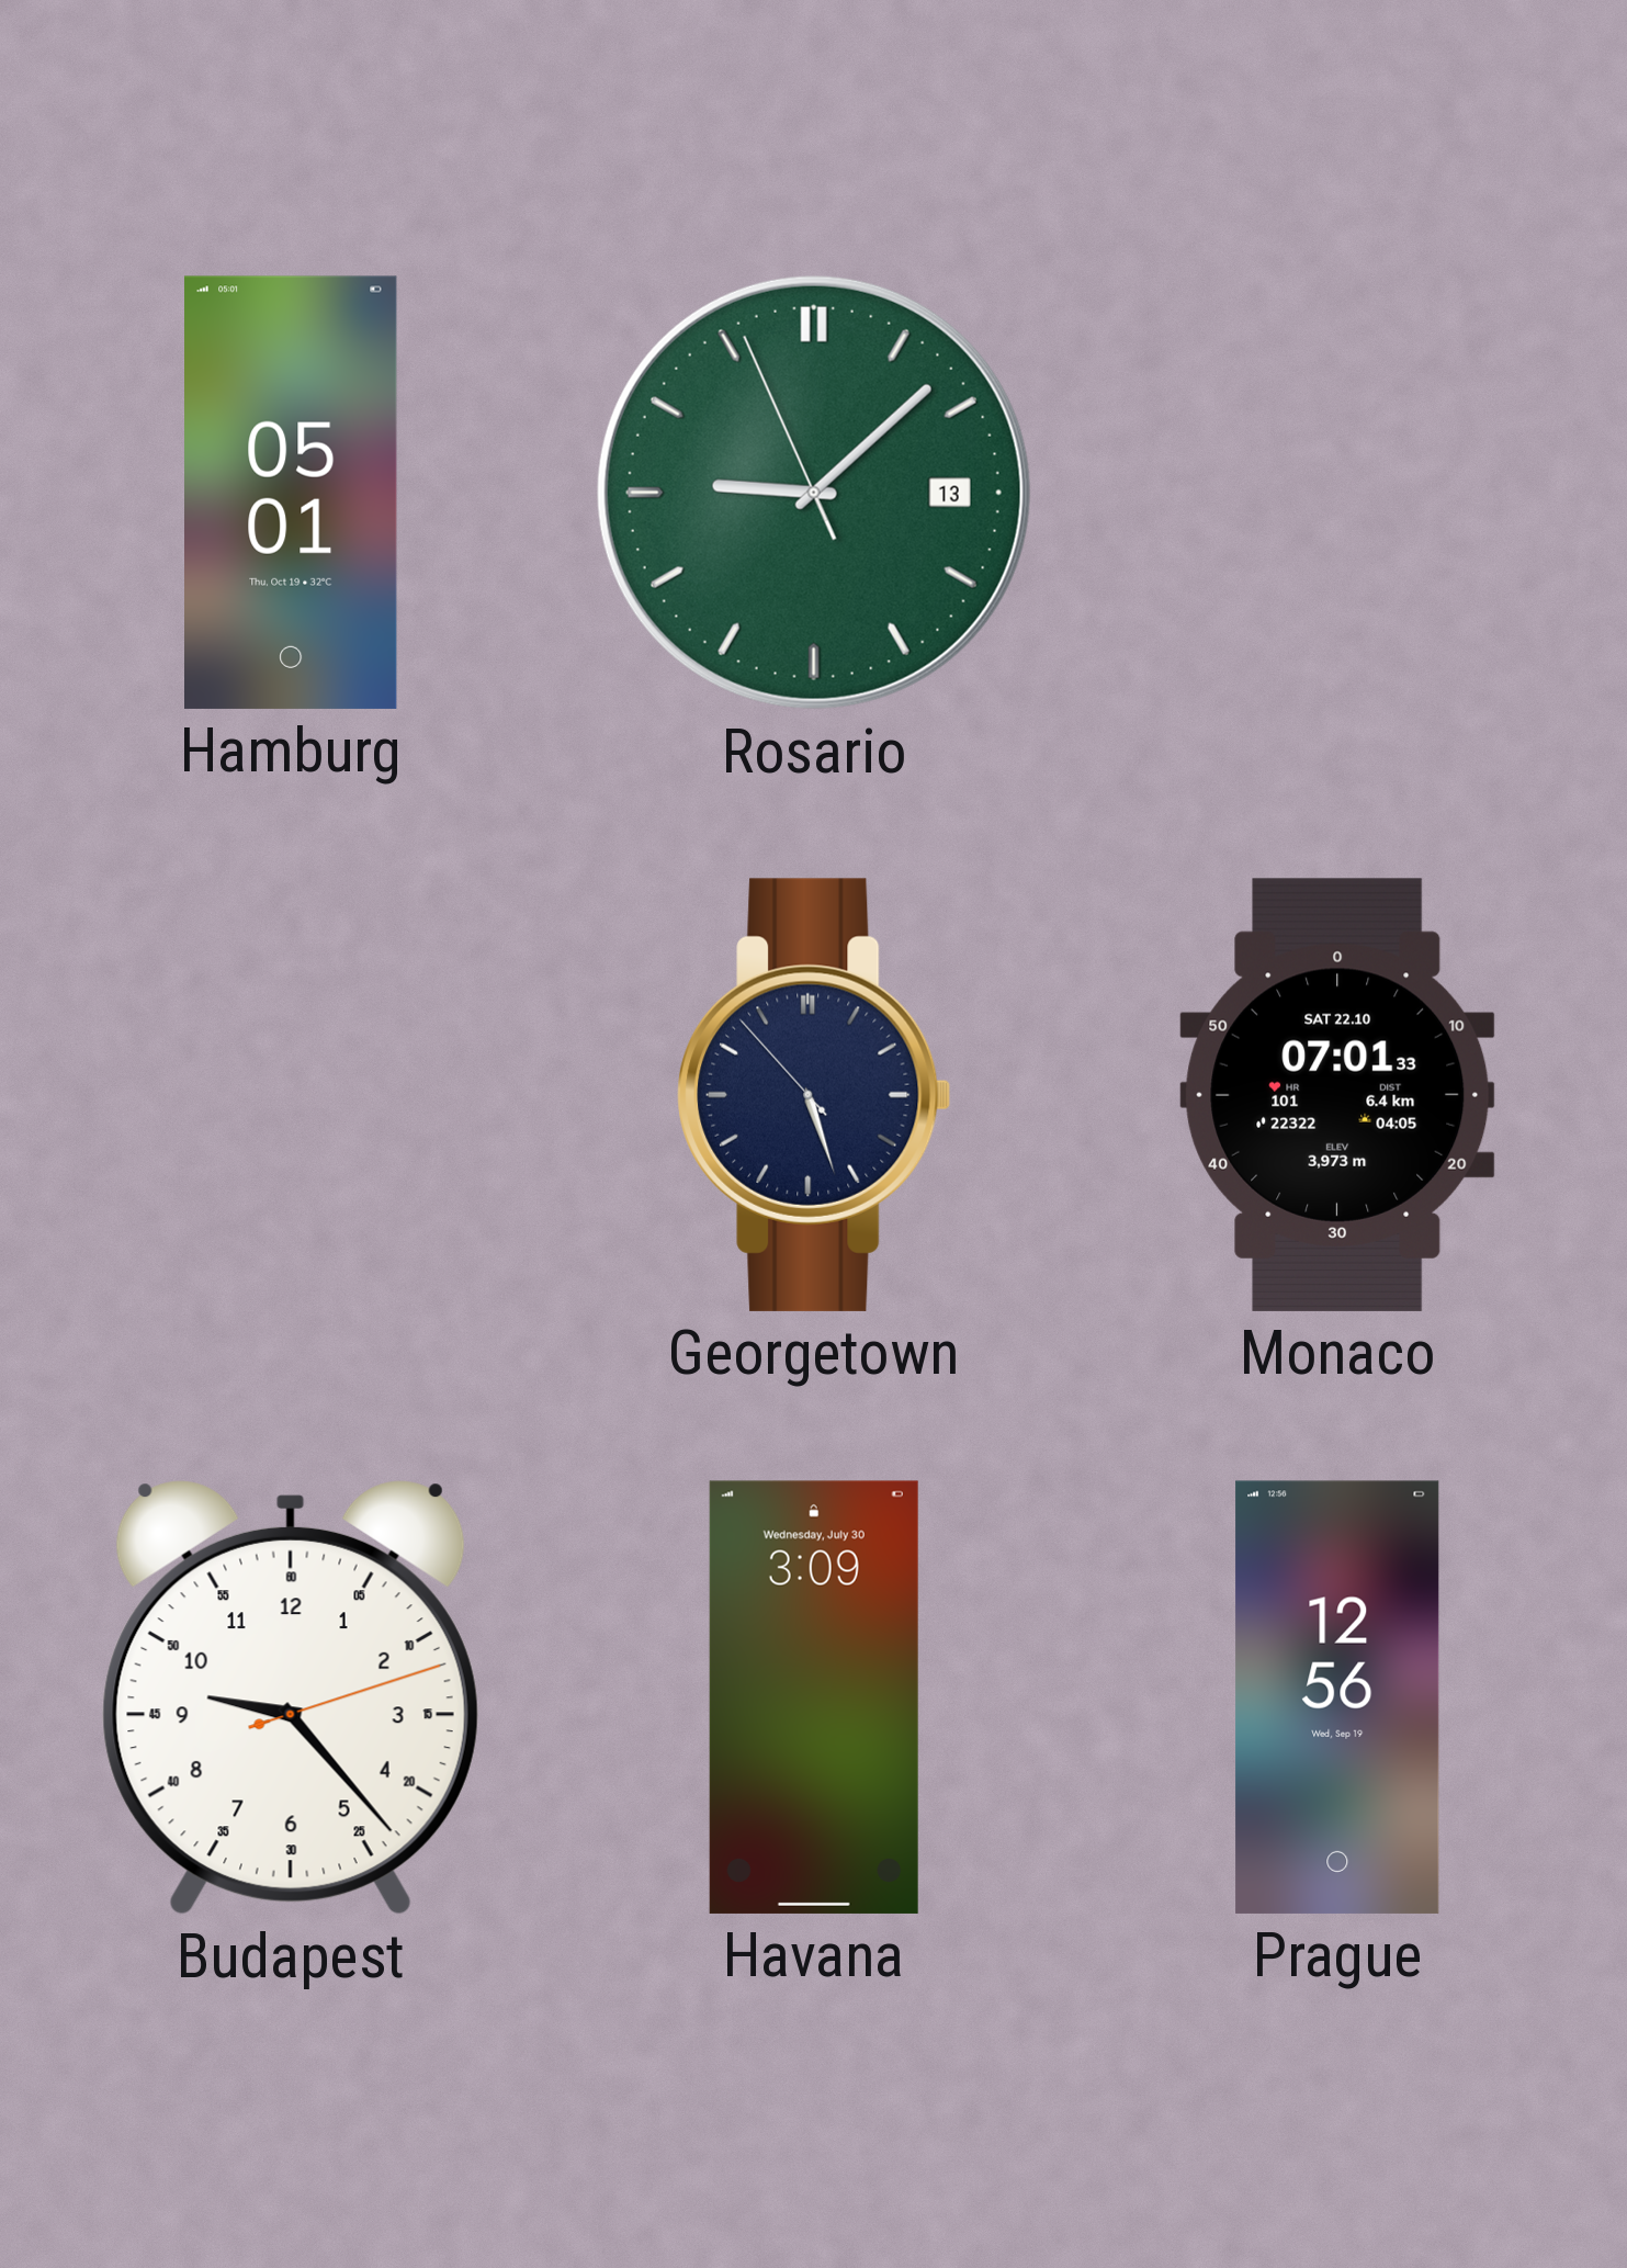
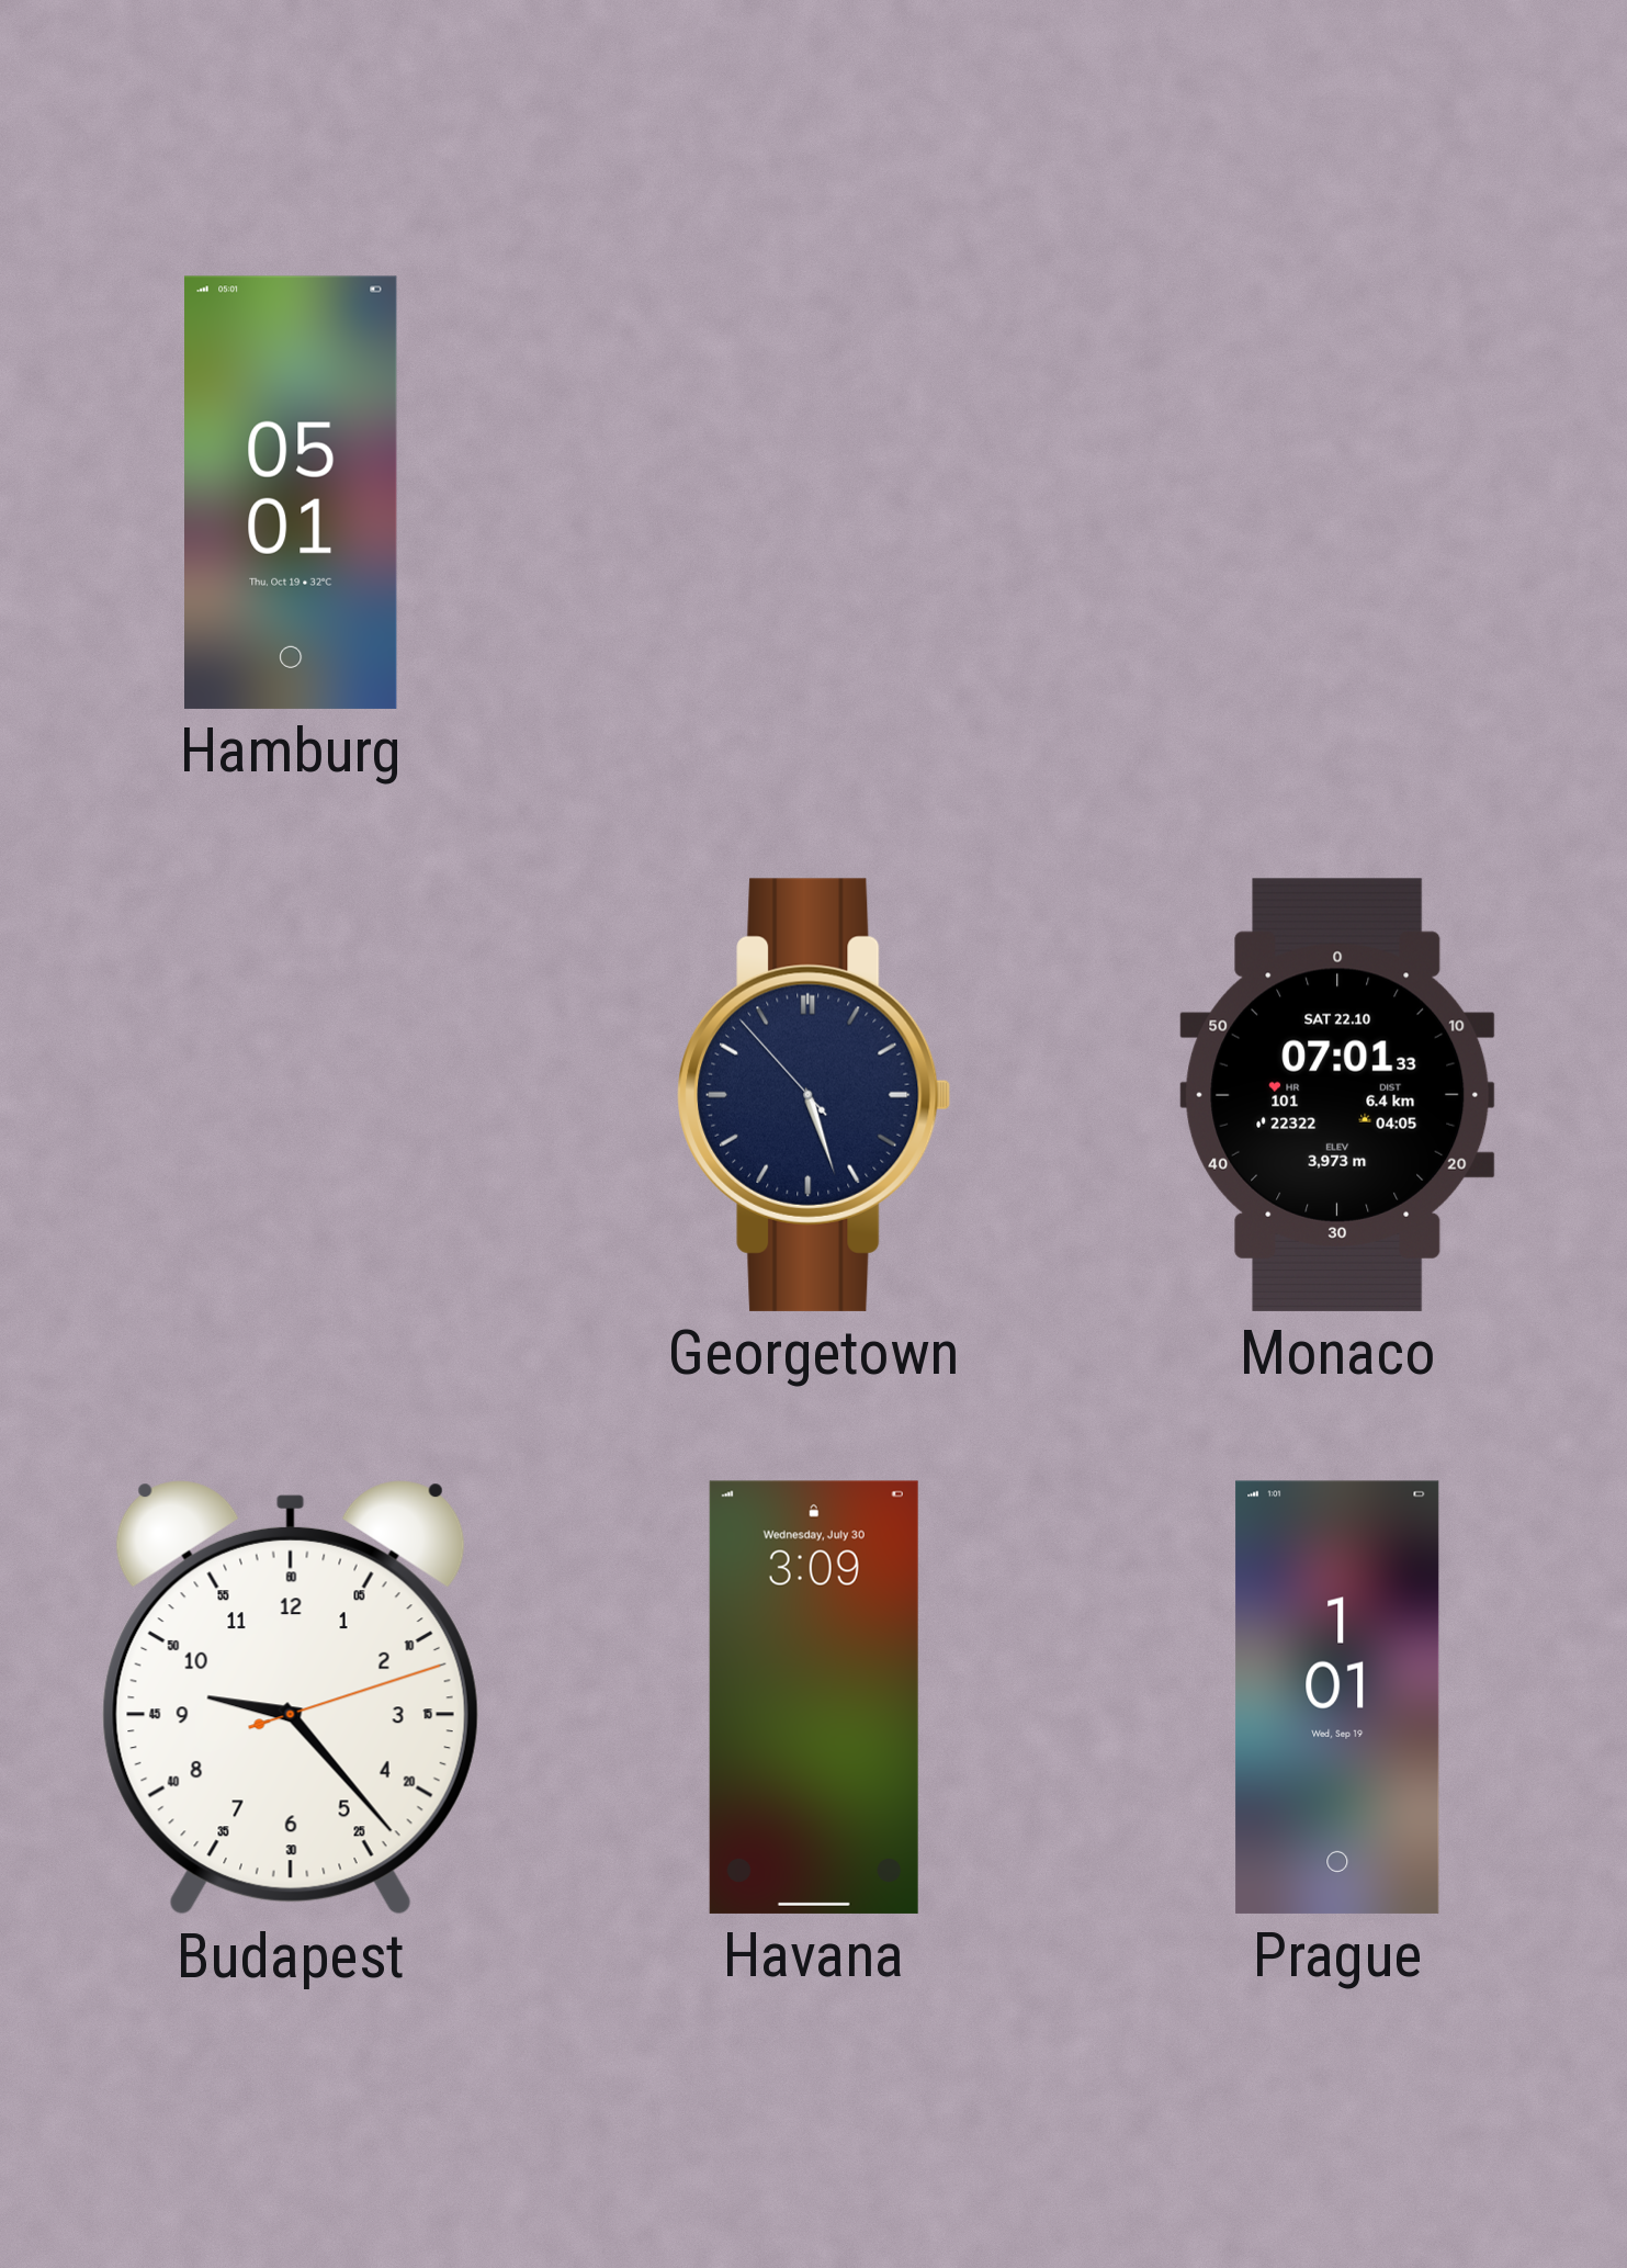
Rosario: 9:07 -> none (814, 493)
Prague: 12:56 -> 1:01 (1337, 1697)
